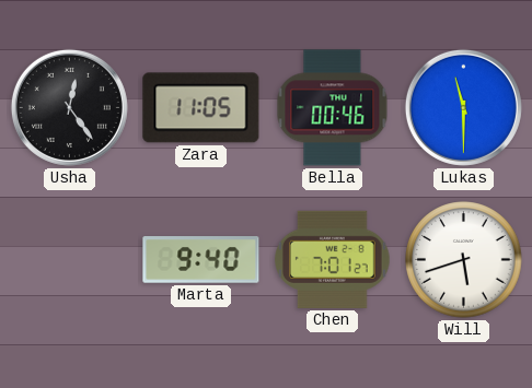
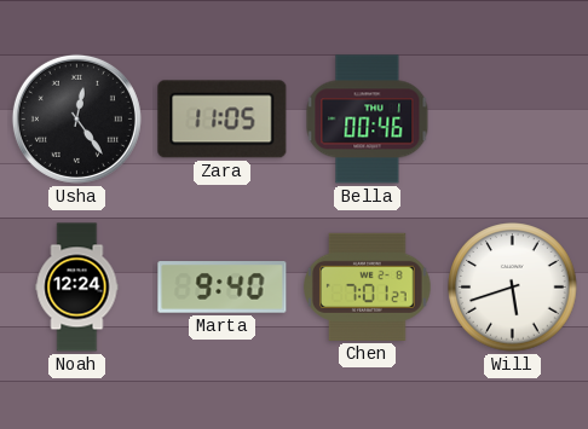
Lukas: 11:30 -> none (463, 107)
Noah: none -> 12:24 (77, 288)
